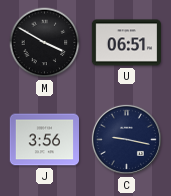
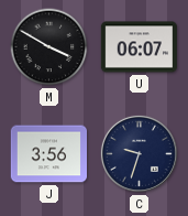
U: 06:51 -> 06:07 (140, 47)
C: 9:17 -> 9:33 (139, 153)
